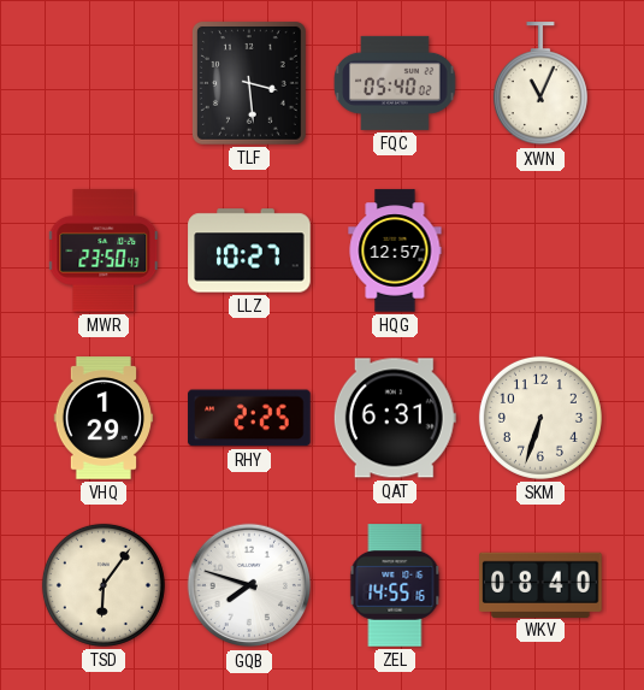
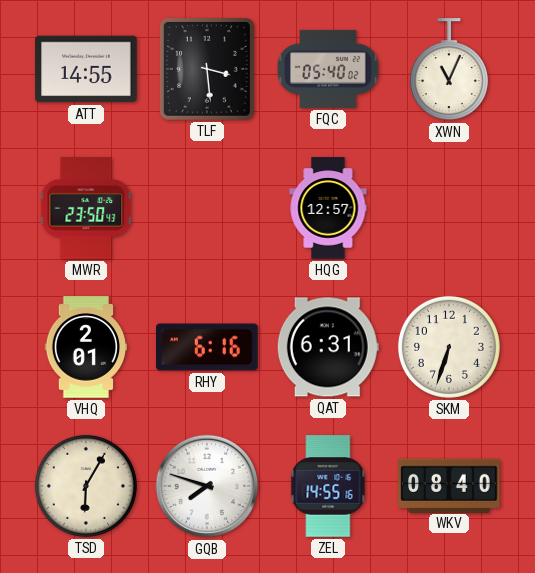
ATT: none -> 14:55 (86, 69)
LLZ: 10:27 -> none (249, 250)
VHQ: 1:29 -> 2:01 (86, 347)
RHY: 2:25 -> 6:16 (207, 347)
TSD: 6:06 -> 6:05 (86, 486)
